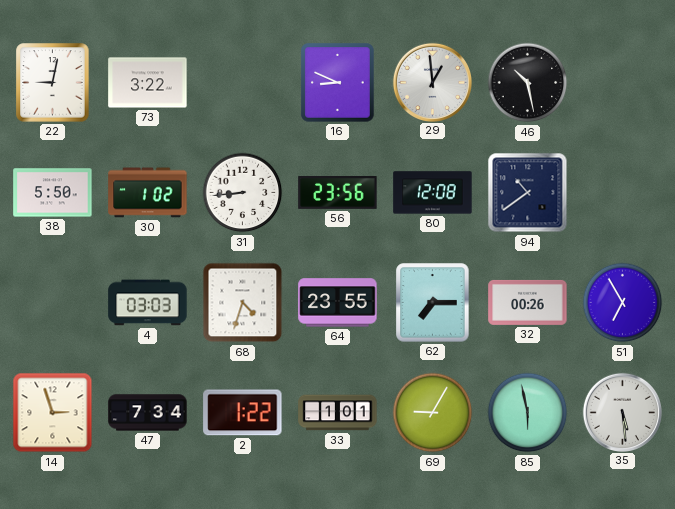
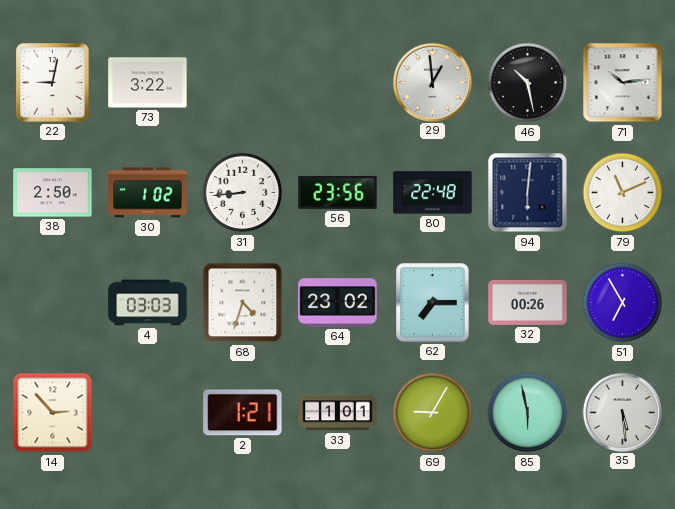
16: 8:49 -> none (338, 83)
71: none -> 10:14 (623, 83)
38: 5:50 -> 2:50 (53, 193)
80: 12:08 -> 22:48 (433, 193)
94: 10:39 -> 6:01 (528, 193)
79: none -> 11:11 (623, 193)
64: 23:55 -> 23:02 (338, 303)
14: 2:57 -> 2:53 (53, 413)
47: 7:34 -> none (148, 413)
2: 1:22 -> 1:21 (243, 413)
